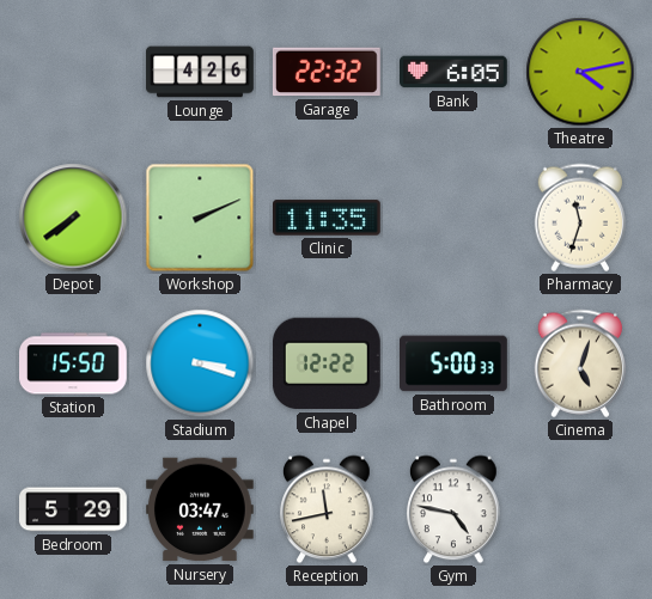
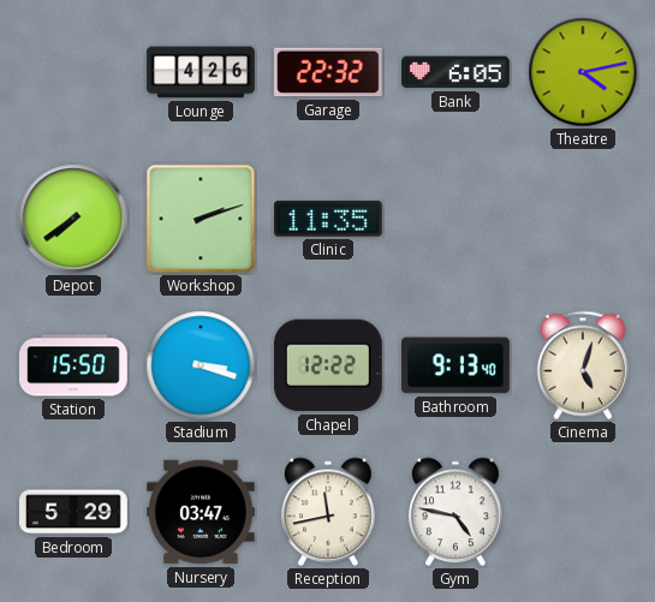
Workshop: 2:11 -> 2:12 (201, 219)
Pharmacy: 11:33 -> none (579, 218)
Bathroom: 5:00 -> 9:13 (457, 365)
